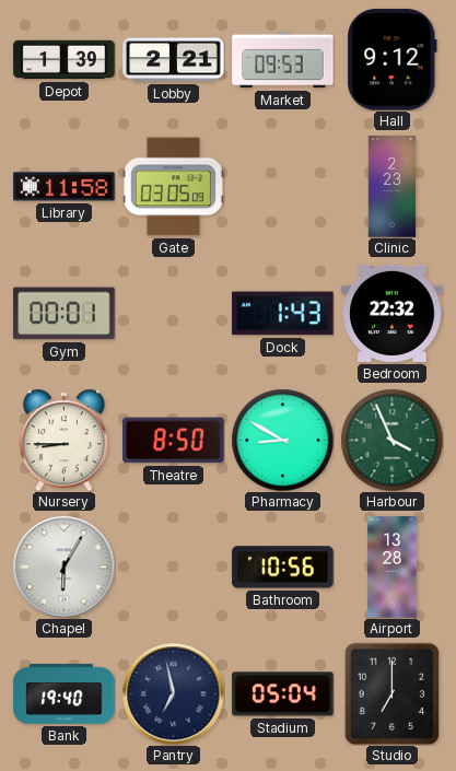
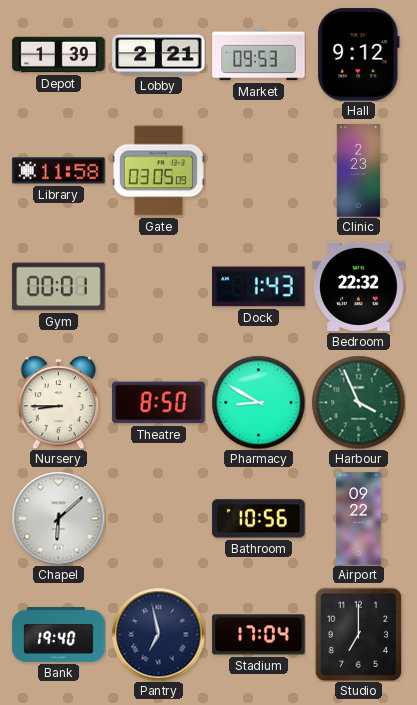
Chapel: 6:05 -> 6:08 (58, 518)
Airport: 13:28 -> 09:22 (359, 519)
Stadium: 05:04 -> 17:04 (259, 635)
